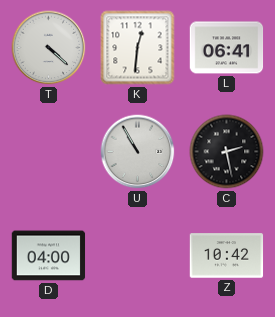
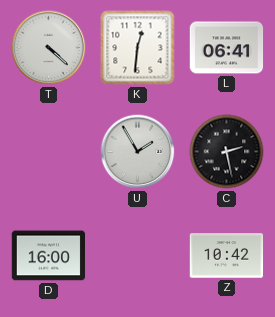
U: 10:55 -> 1:55 (138, 152)
D: 04:00 -> 16:00 (49, 256)
